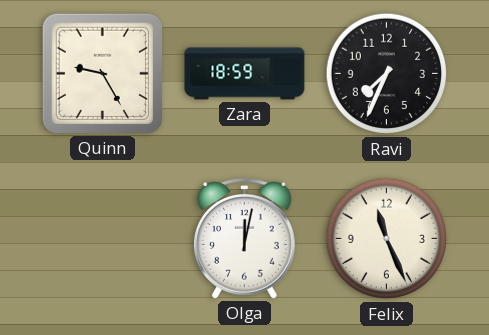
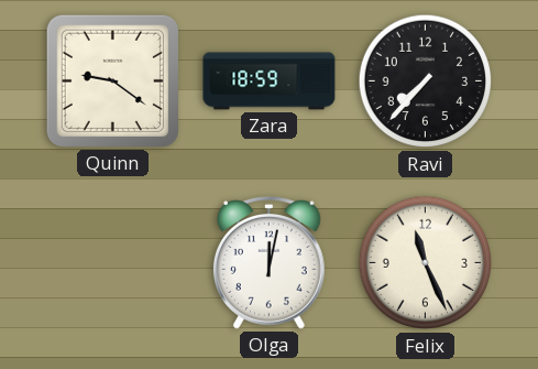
Quinn: 9:25 -> 9:21 (112, 80)
Ravi: 7:34 -> 7:37 (426, 82)
